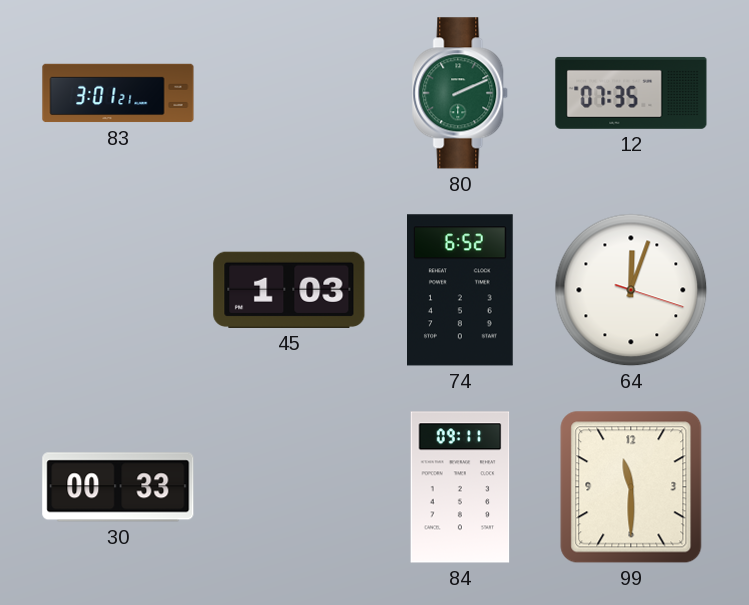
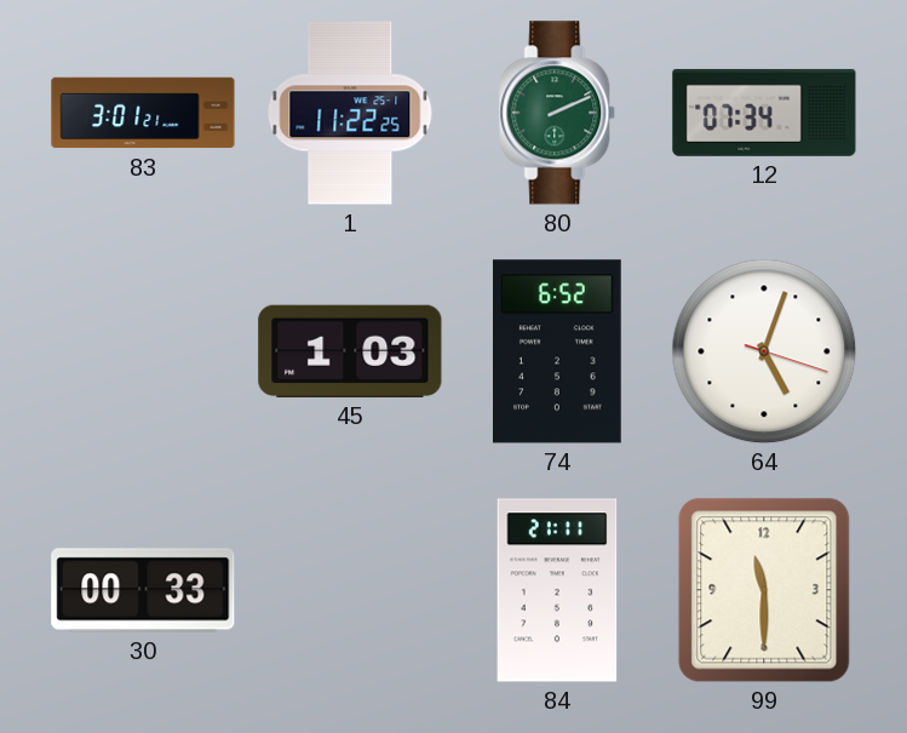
1: none -> 11:22 (350, 113)
12: 07:35 -> 07:34 (764, 113)
64: 12:03 -> 5:03 (764, 351)
84: 09:11 -> 21:11 (557, 590)
